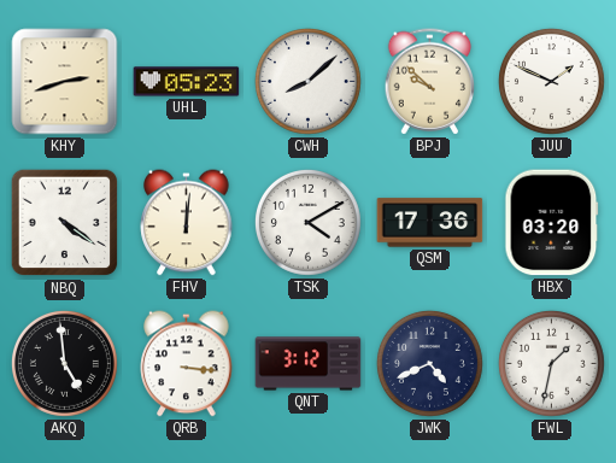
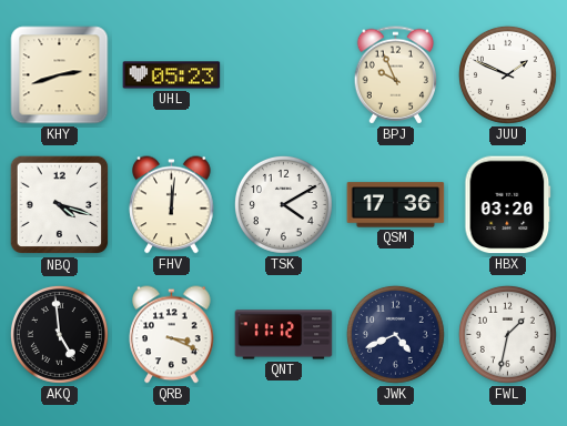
CWH: 8:08 -> none (307, 81)
BPJ: 9:52 -> 9:56 (396, 75)
NBQ: 4:21 -> 4:18 (60, 205)
QRB: 3:16 -> 3:19 (172, 335)
QNT: 3:12 -> 11:12 (284, 335)
